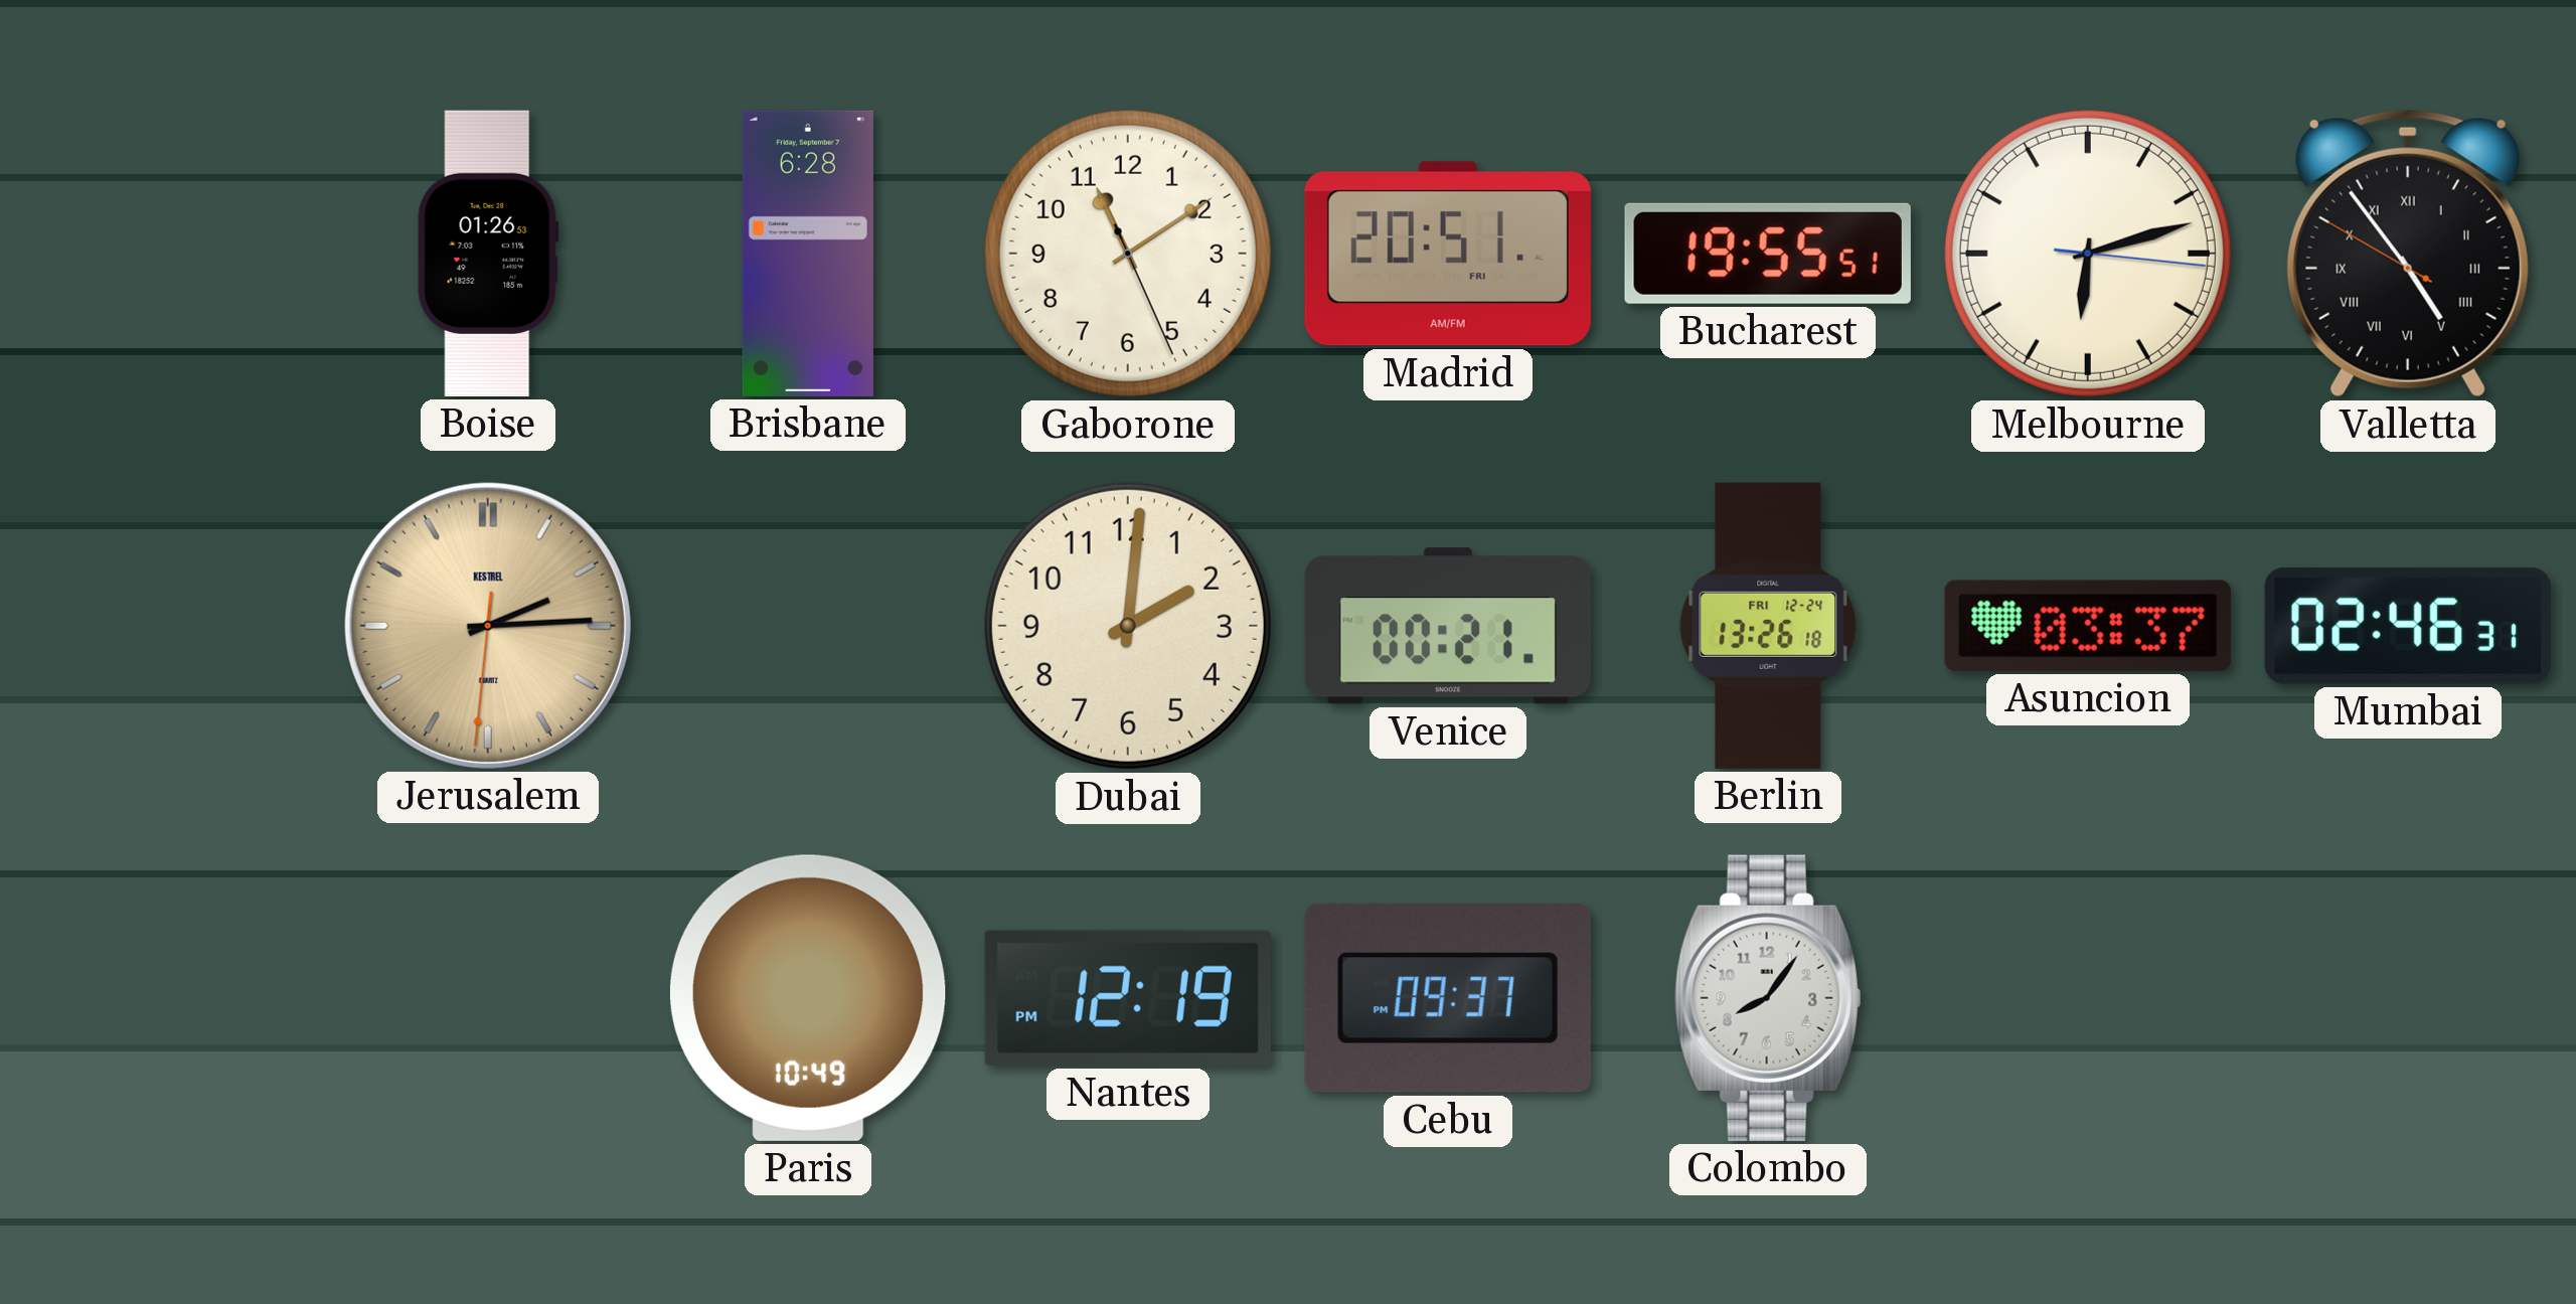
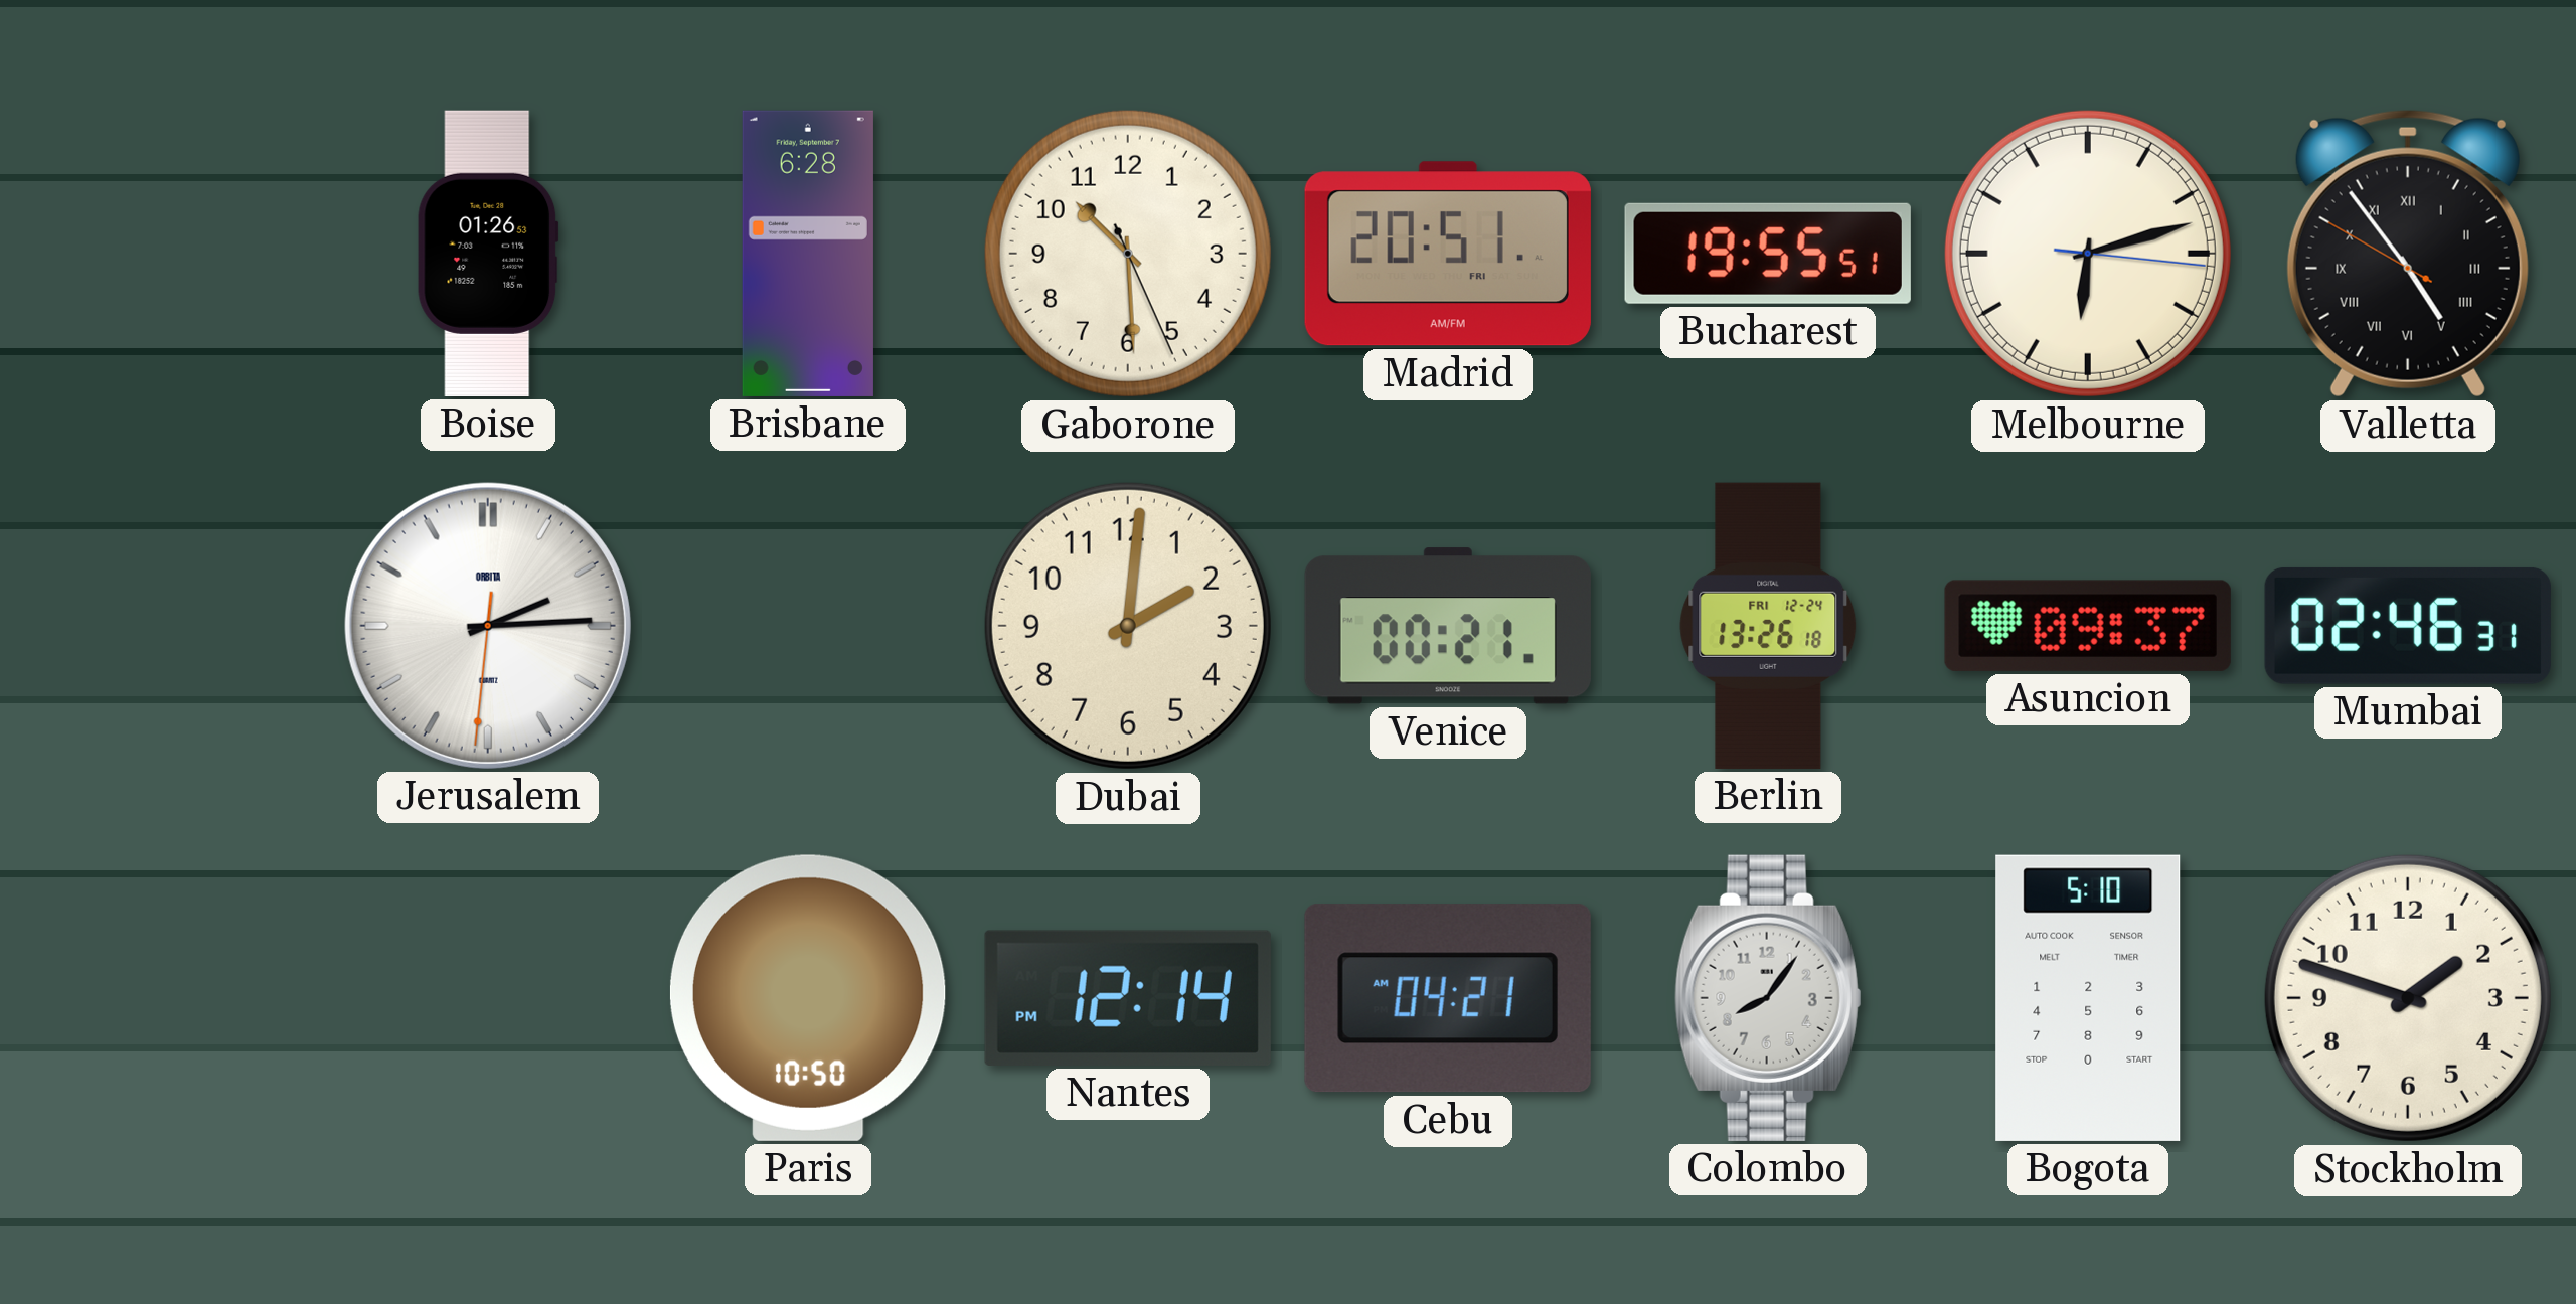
Gaborone: 11:09 -> 10:29 (1128, 254)
Jerusalem dial: champagne -> white (488, 626)
Jerusalem brand: KESTREL -> ORBITA (488, 626)
Asuncion: 03:37 -> 09:37 (2088, 626)
Paris: 10:49 -> 10:50 (808, 998)
Nantes: 12:19 -> 12:14 (1128, 998)
Cebu: 09:37 -> 04:21 (1448, 998)
Bogota: none -> 5:10 (2088, 998)
Stockholm: none -> 1:48 (2408, 998)
